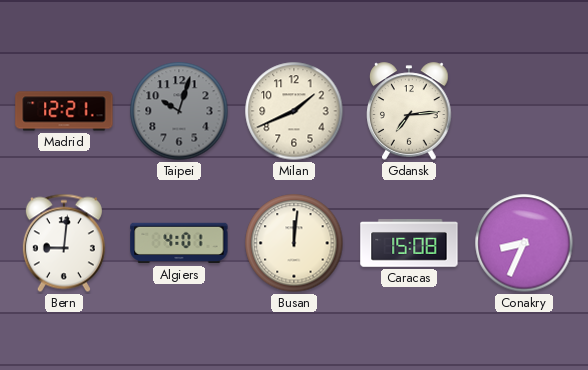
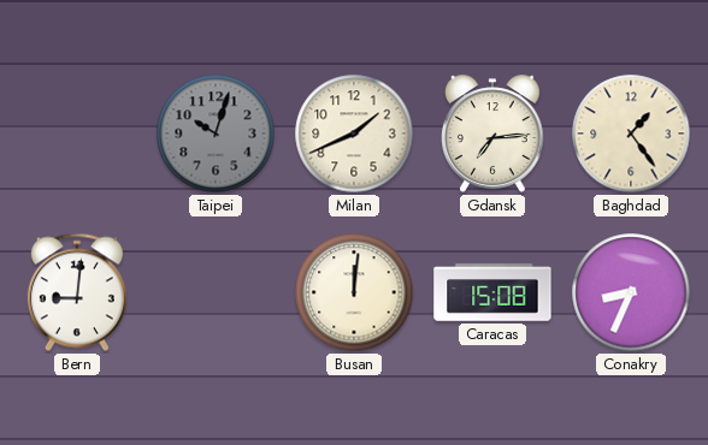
Madrid: 12:21 -> none (64, 111)
Baghdad: none -> 1:24 (631, 133)
Algiers: 4:01 -> none (179, 243)
